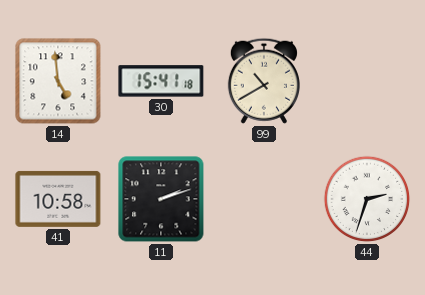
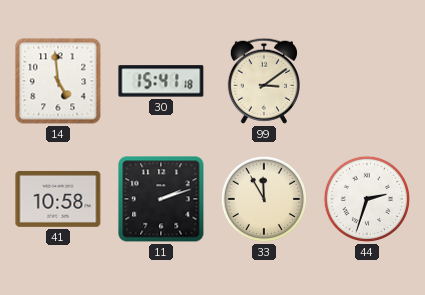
99: 10:40 -> 3:09 (264, 81)
33: none -> 11:55 (264, 199)
